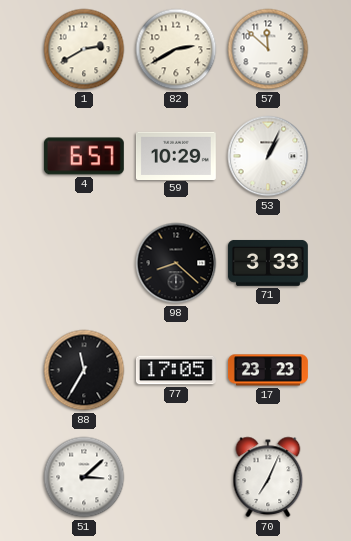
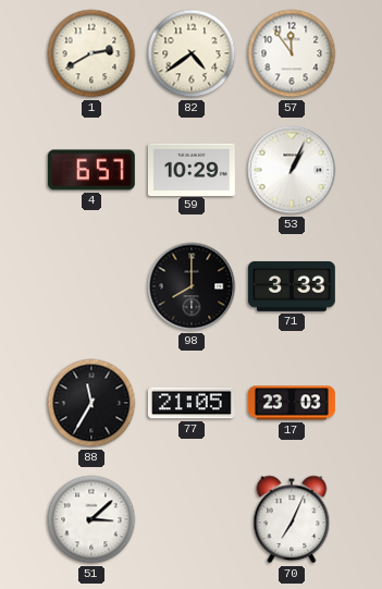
82: 2:40 -> 4:39 (192, 53)
57: 11:52 -> 11:54 (292, 53)
98: 8:22 -> 8:00 (192, 286)
77: 17:05 -> 21:05 (192, 403)
17: 23:23 -> 23:03 (293, 403)
